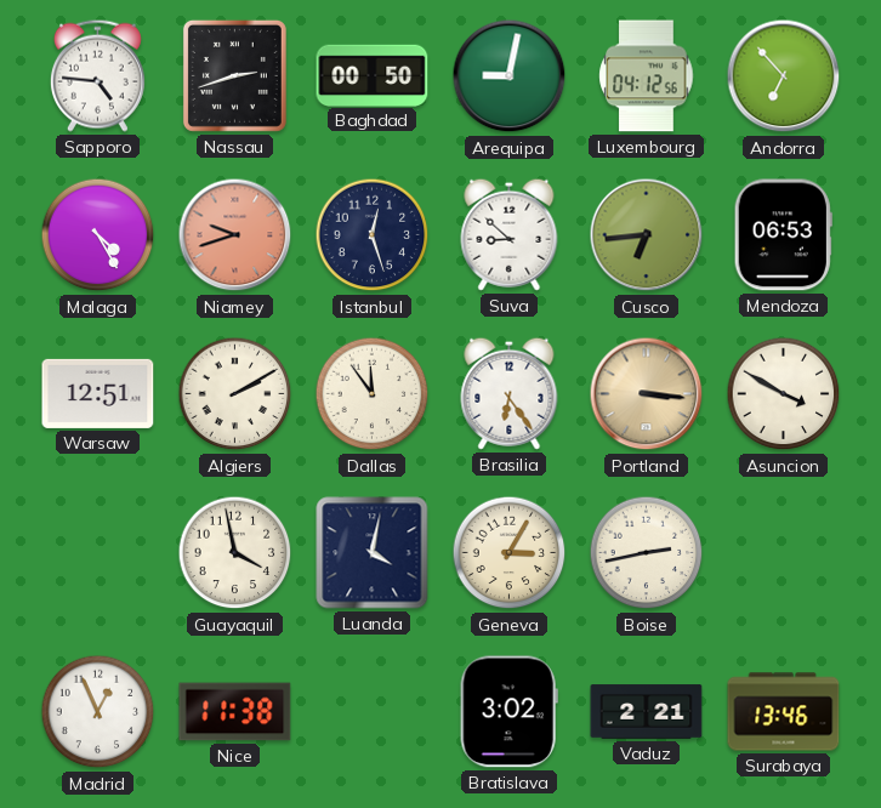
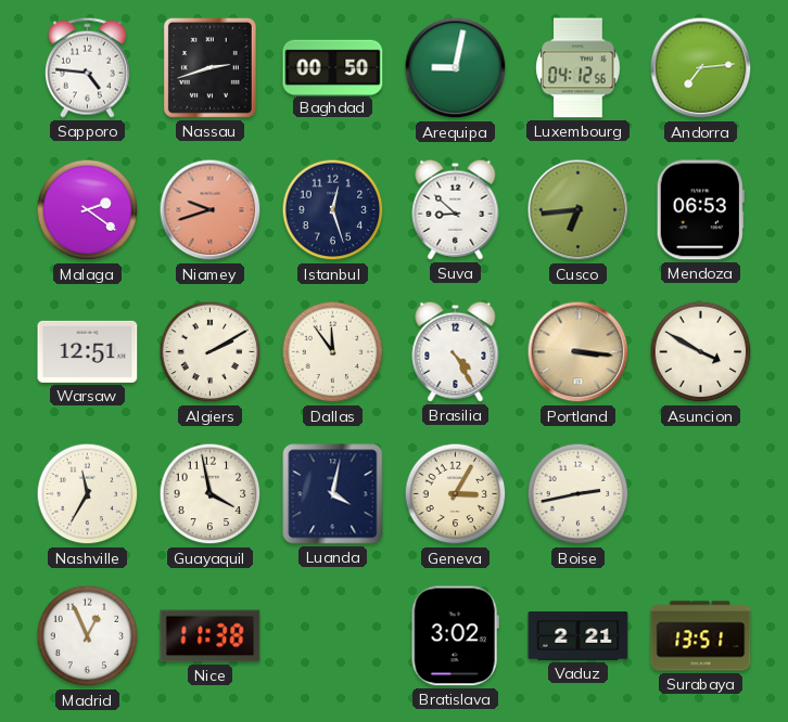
Andorra: 6:53 -> 7:14 (701, 68)
Malaga: 4:25 -> 2:21 (88, 210)
Brasilia: 6:24 -> 4:25 (456, 351)
Nashville: none -> 11:35 (88, 494)
Surabaya: 13:46 -> 13:51 (701, 636)
